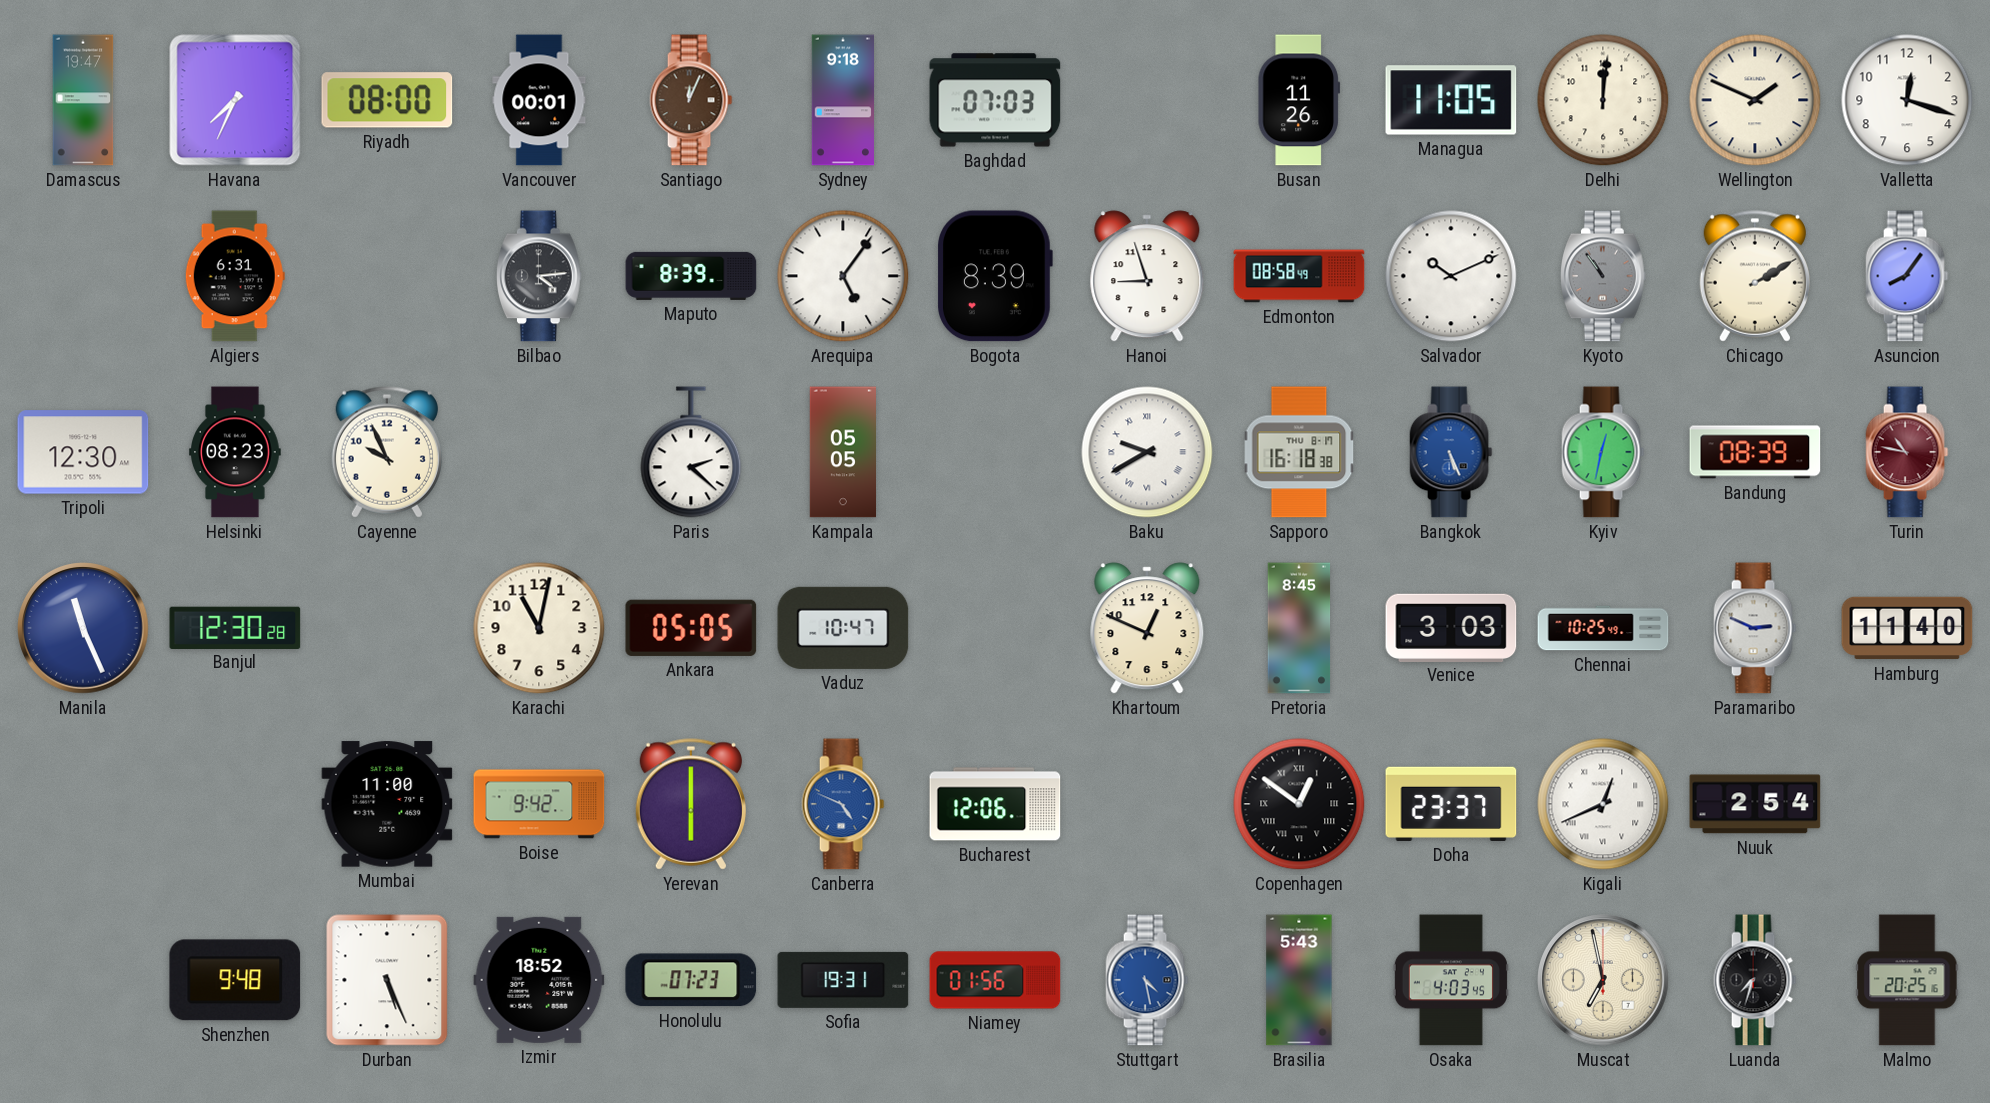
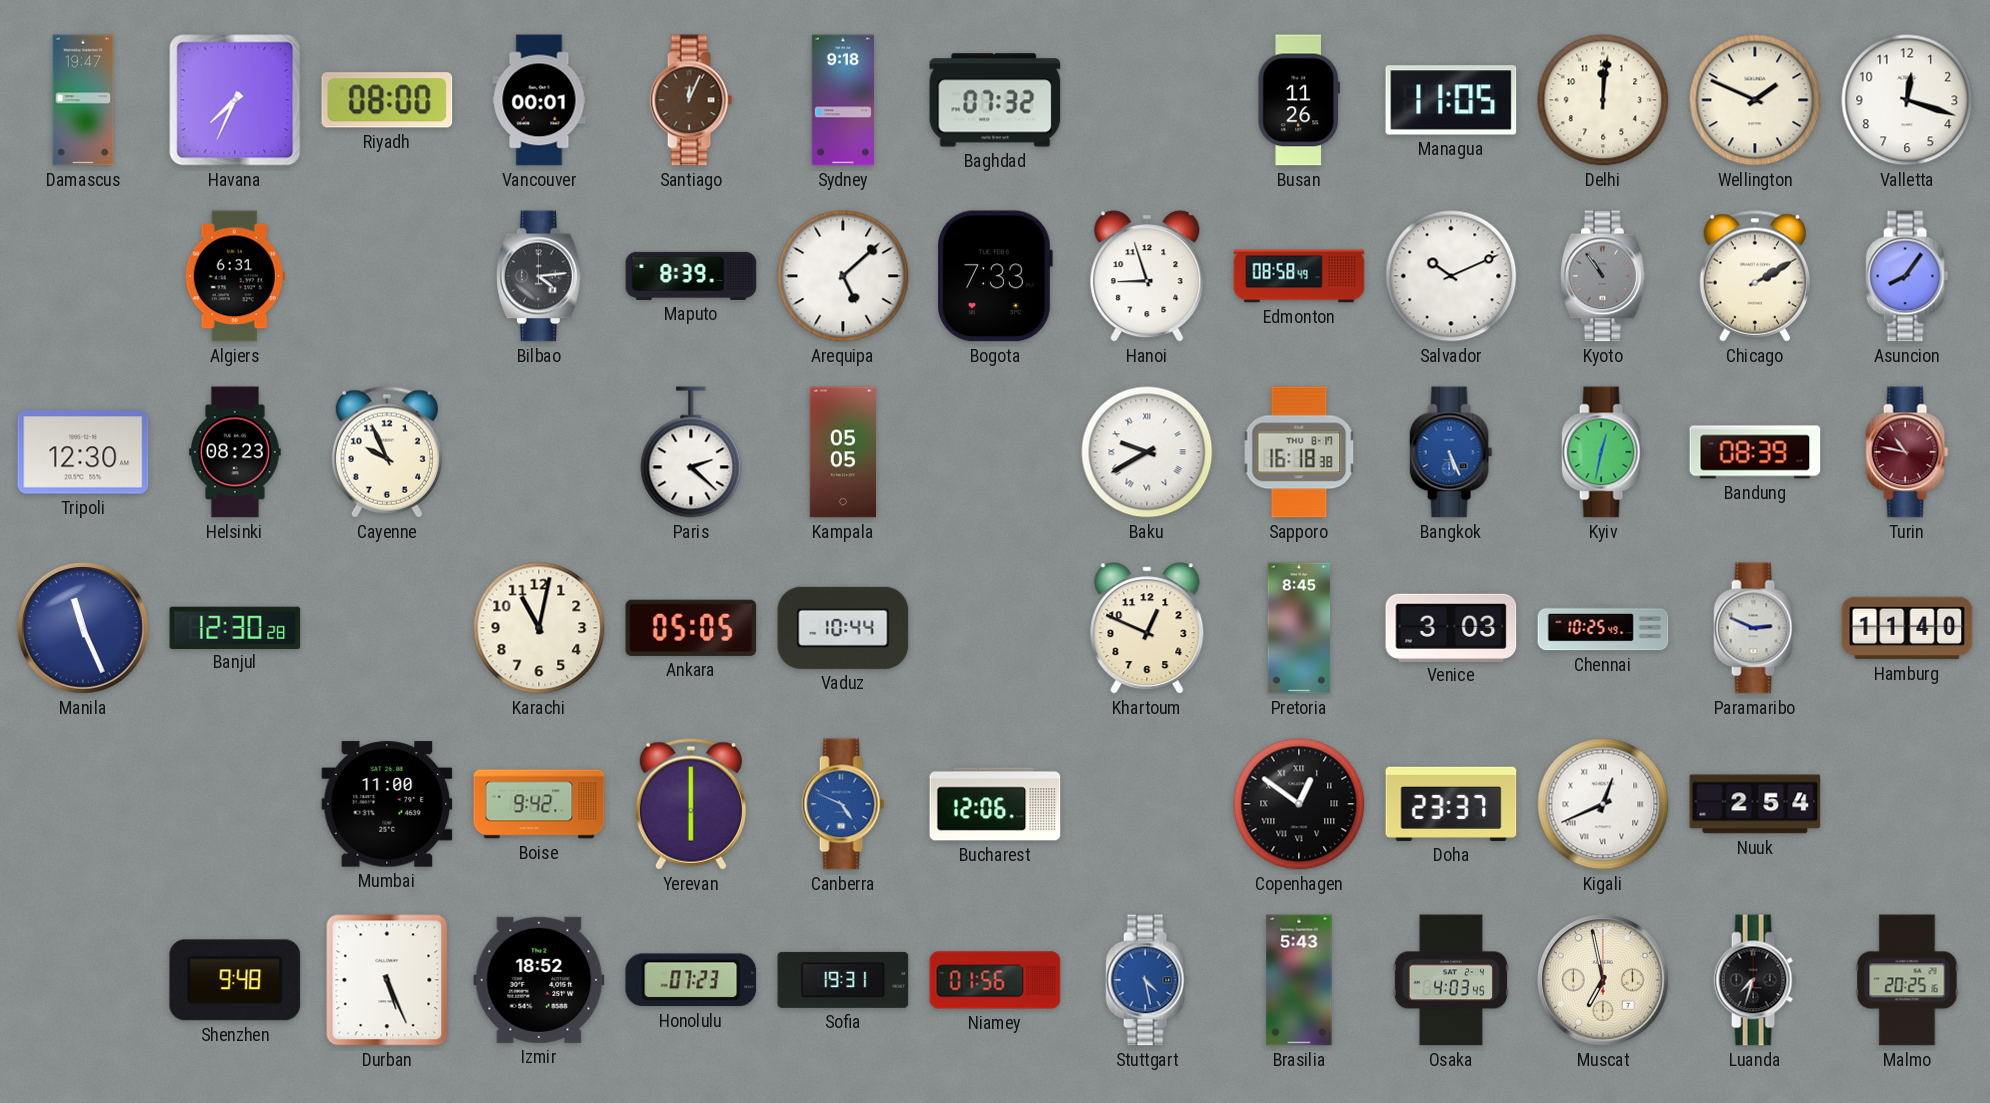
Baghdad: 07:03 -> 07:32 (995, 100)
Arequipa: 5:06 -> 5:08 (843, 276)
Bogota: 8:39 -> 7:33 (995, 276)
Vaduz: 10:47 -> 10:44 (843, 628)
